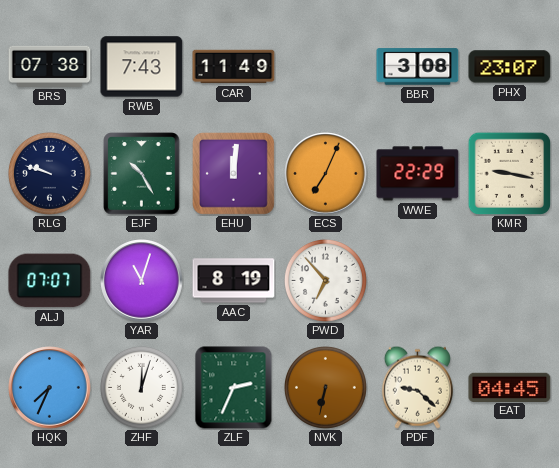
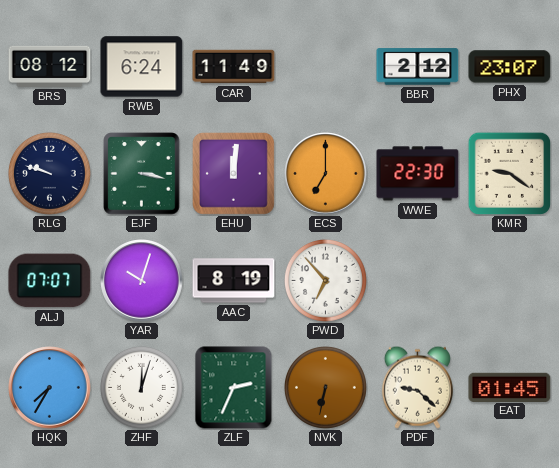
BRS: 07:38 -> 08:12 (50, 66)
RWB: 7:43 -> 6:24 (142, 67)
BBR: 3:08 -> 2:12 (418, 67)
EJF: 10:25 -> 3:17 (142, 174)
ECS: 7:04 -> 7:00 (326, 174)
WWE: 22:29 -> 22:30 (418, 174)
KMR: 9:17 -> 9:21 (509, 173)
YAR: 11:03 -> 10:03 (142, 281)
HQK: 7:34 -> 7:35 (50, 388)
EAT: 04:45 -> 01:45 (510, 387)
